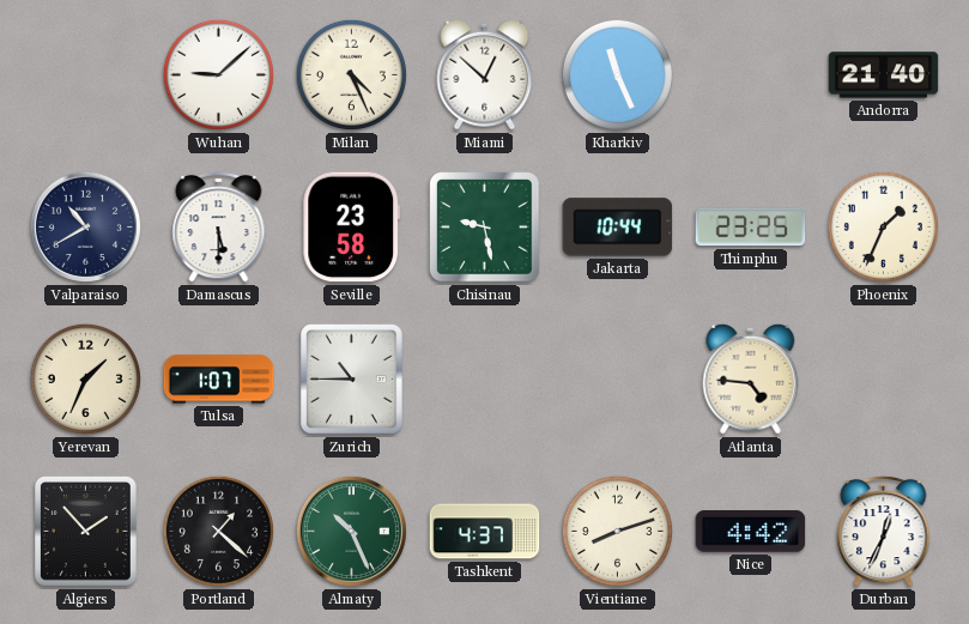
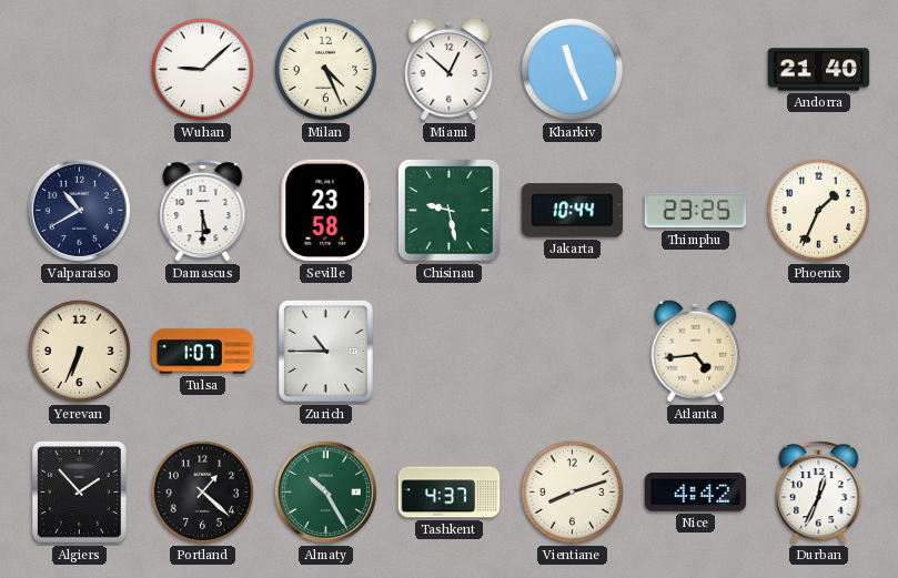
Yerevan: 1:34 -> 6:34 (79, 351)
Atlanta: 4:46 -> 4:44 (696, 351)
Almaty: 10:26 -> 10:25 (325, 491)
